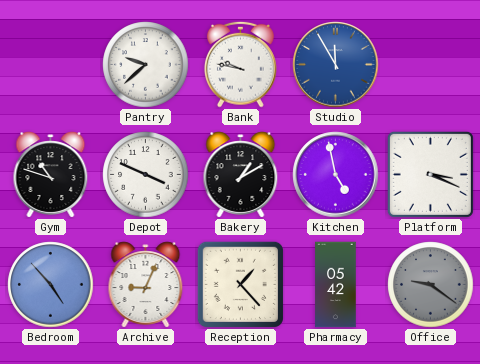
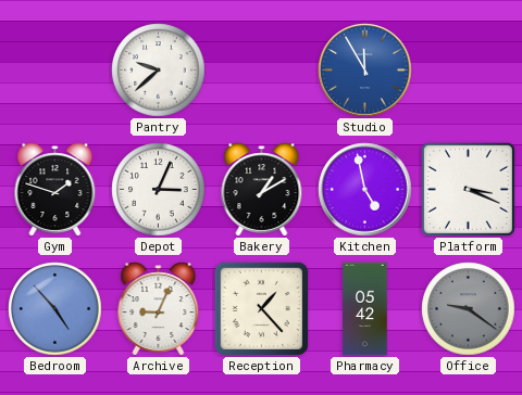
Bank: 9:47 -> none (241, 64)
Gym: 10:48 -> 1:48 (55, 190)
Depot: 3:49 -> 3:04 (159, 190)
